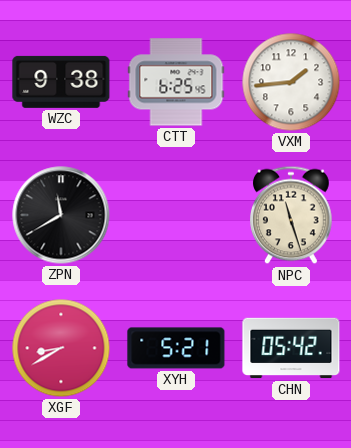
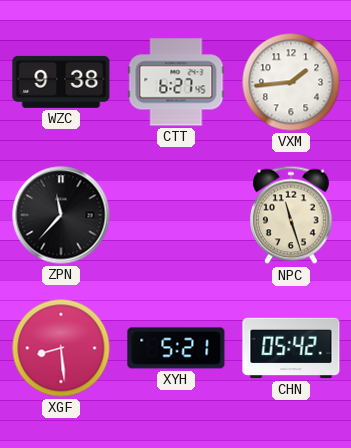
CTT: 6:25 -> 6:27 (176, 82)
ZPN: 11:40 -> 11:37 (61, 215)
XGF: 8:40 -> 8:29 (61, 348)
